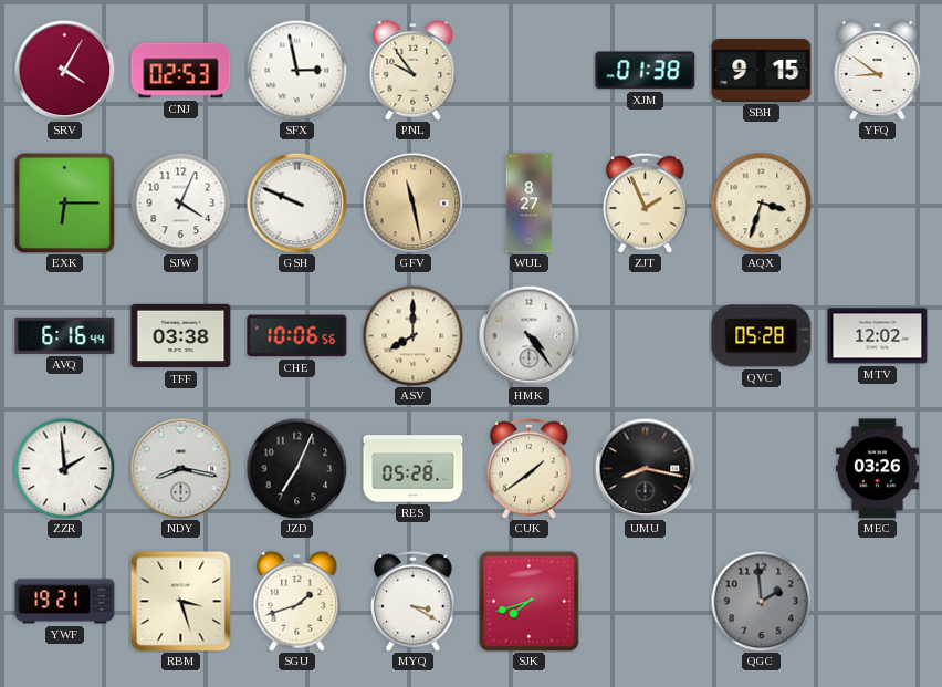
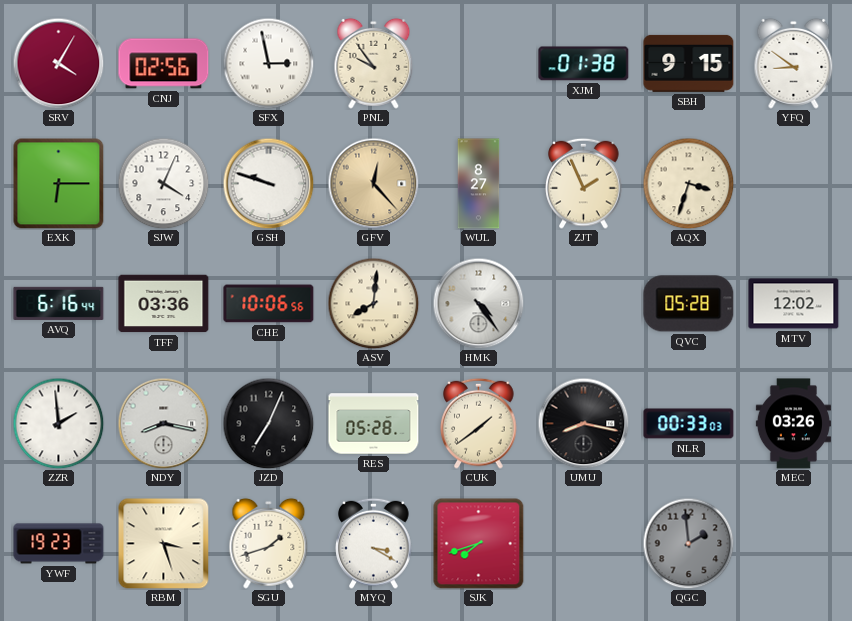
CNJ: 02:53 -> 02:56 (164, 64)
GSH: 9:49 -> 9:48 (268, 183)
GFV: 11:28 -> 12:23 (373, 183)
TFF: 03:38 -> 03:36 (164, 304)
ASV: 8:00 -> 8:01 (373, 303)
NLR: none -> 00:33 (689, 424)
YWF: 19:21 -> 19:23 (59, 544)
